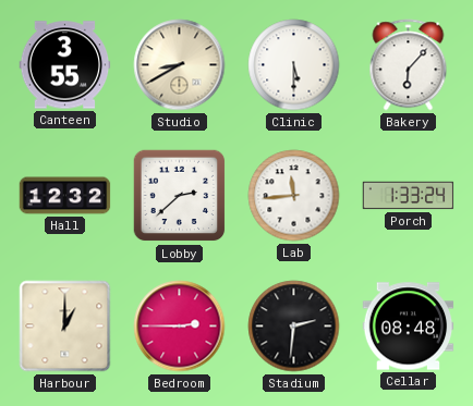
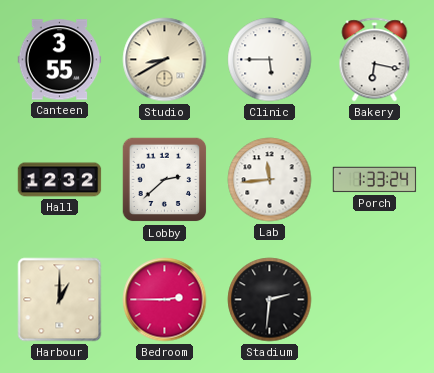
Clinic: 5:30 -> 5:45 (270, 60)
Bakery: 6:07 -> 6:17 (375, 60)
Cellar: 08:48 -> none (409, 327)
